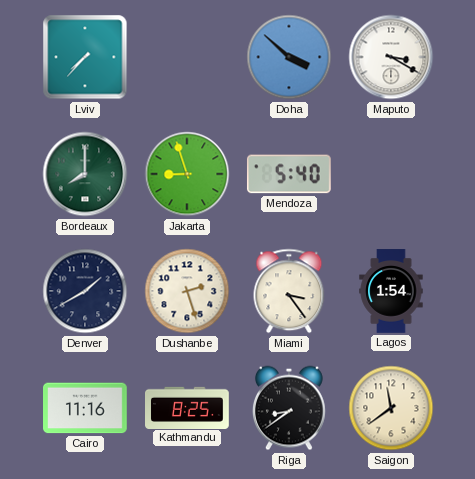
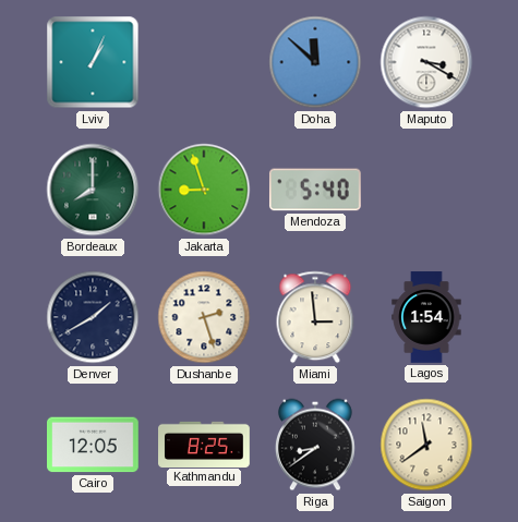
Lviv: 7:37 -> 1:04 (93, 62)
Doha: 3:52 -> 11:52 (315, 62)
Miami: 3:24 -> 2:59 (315, 317)
Cairo: 11:16 -> 12:05 (94, 445)
